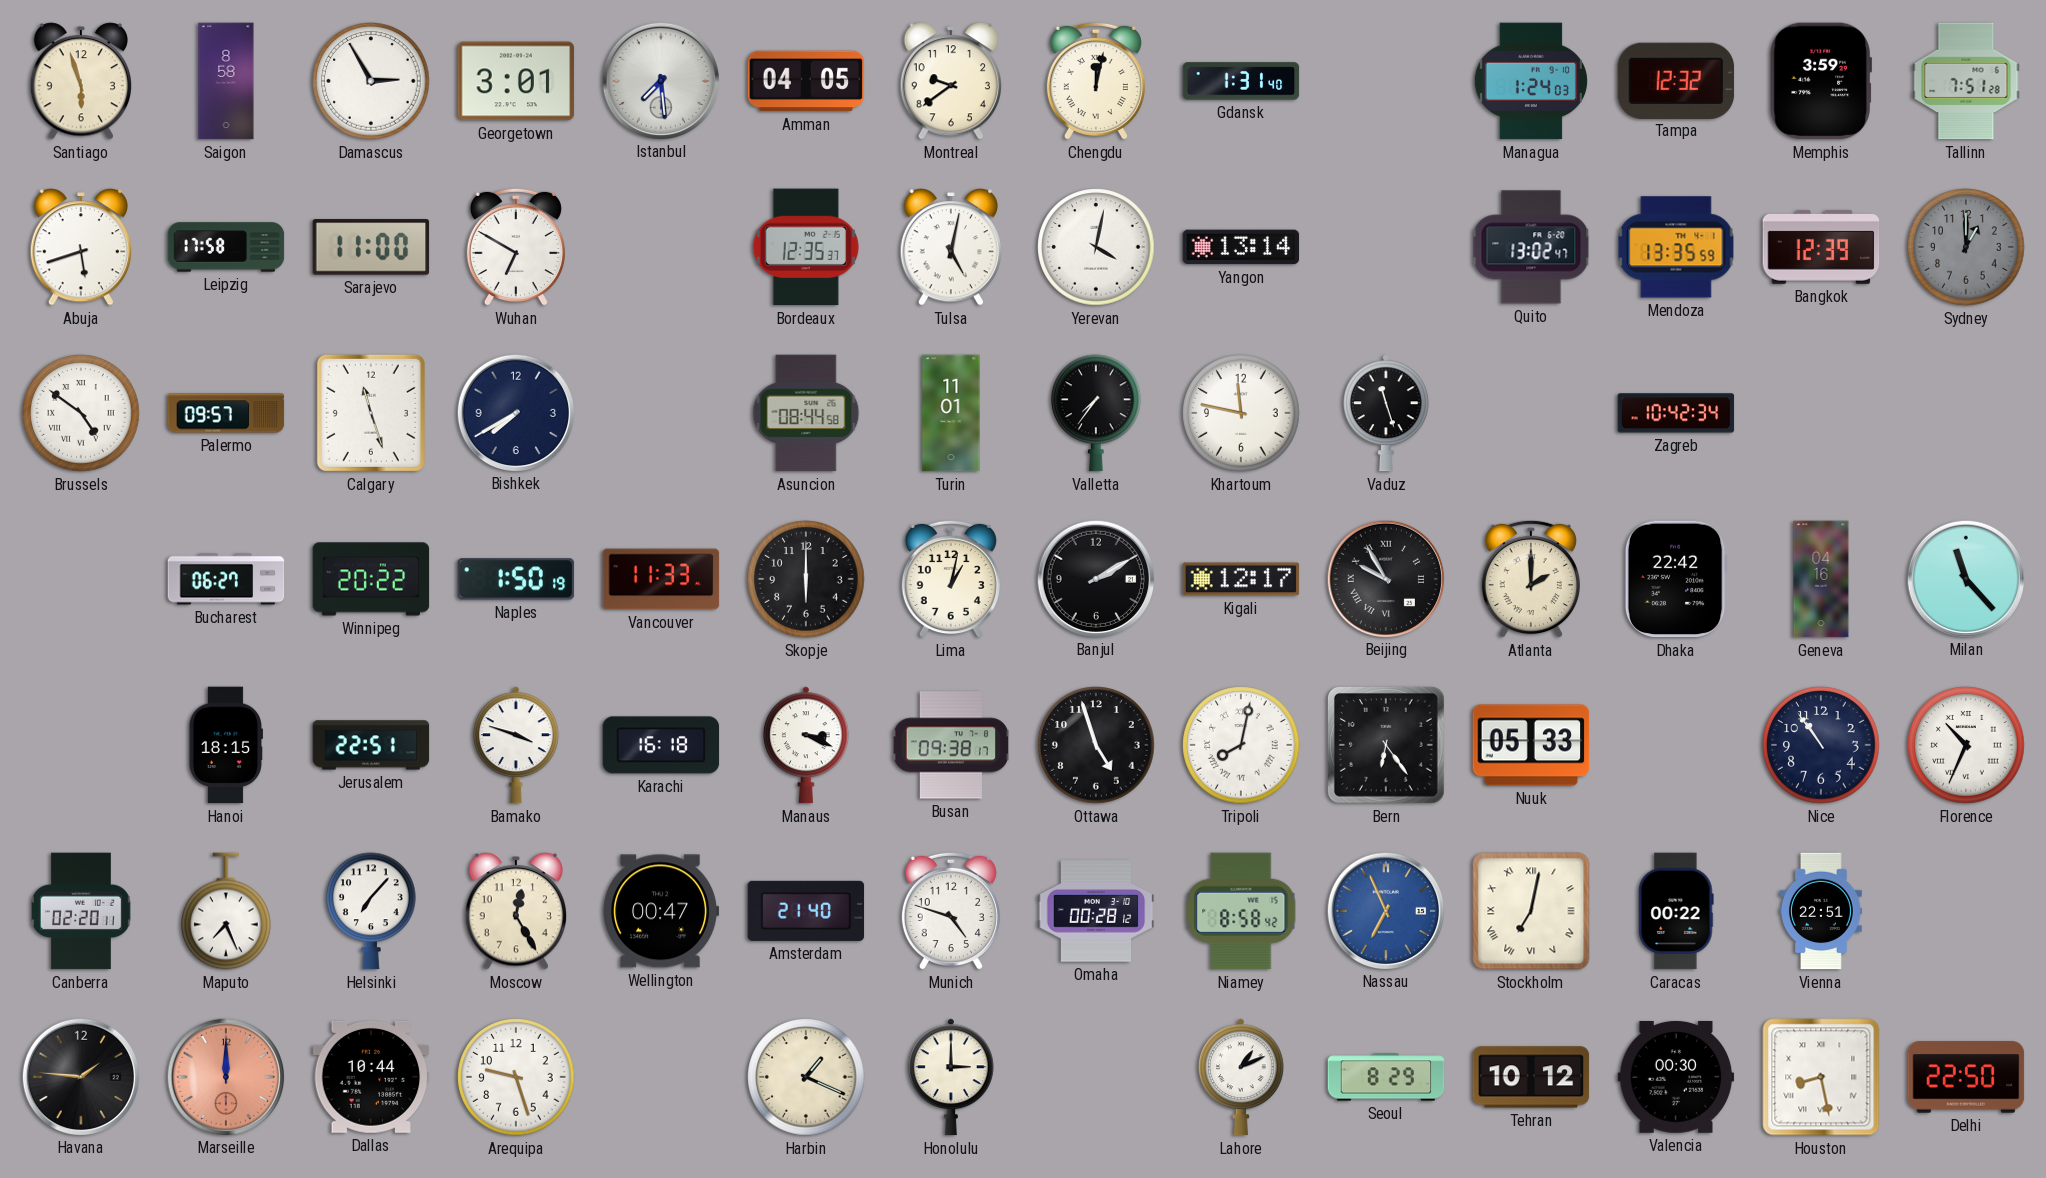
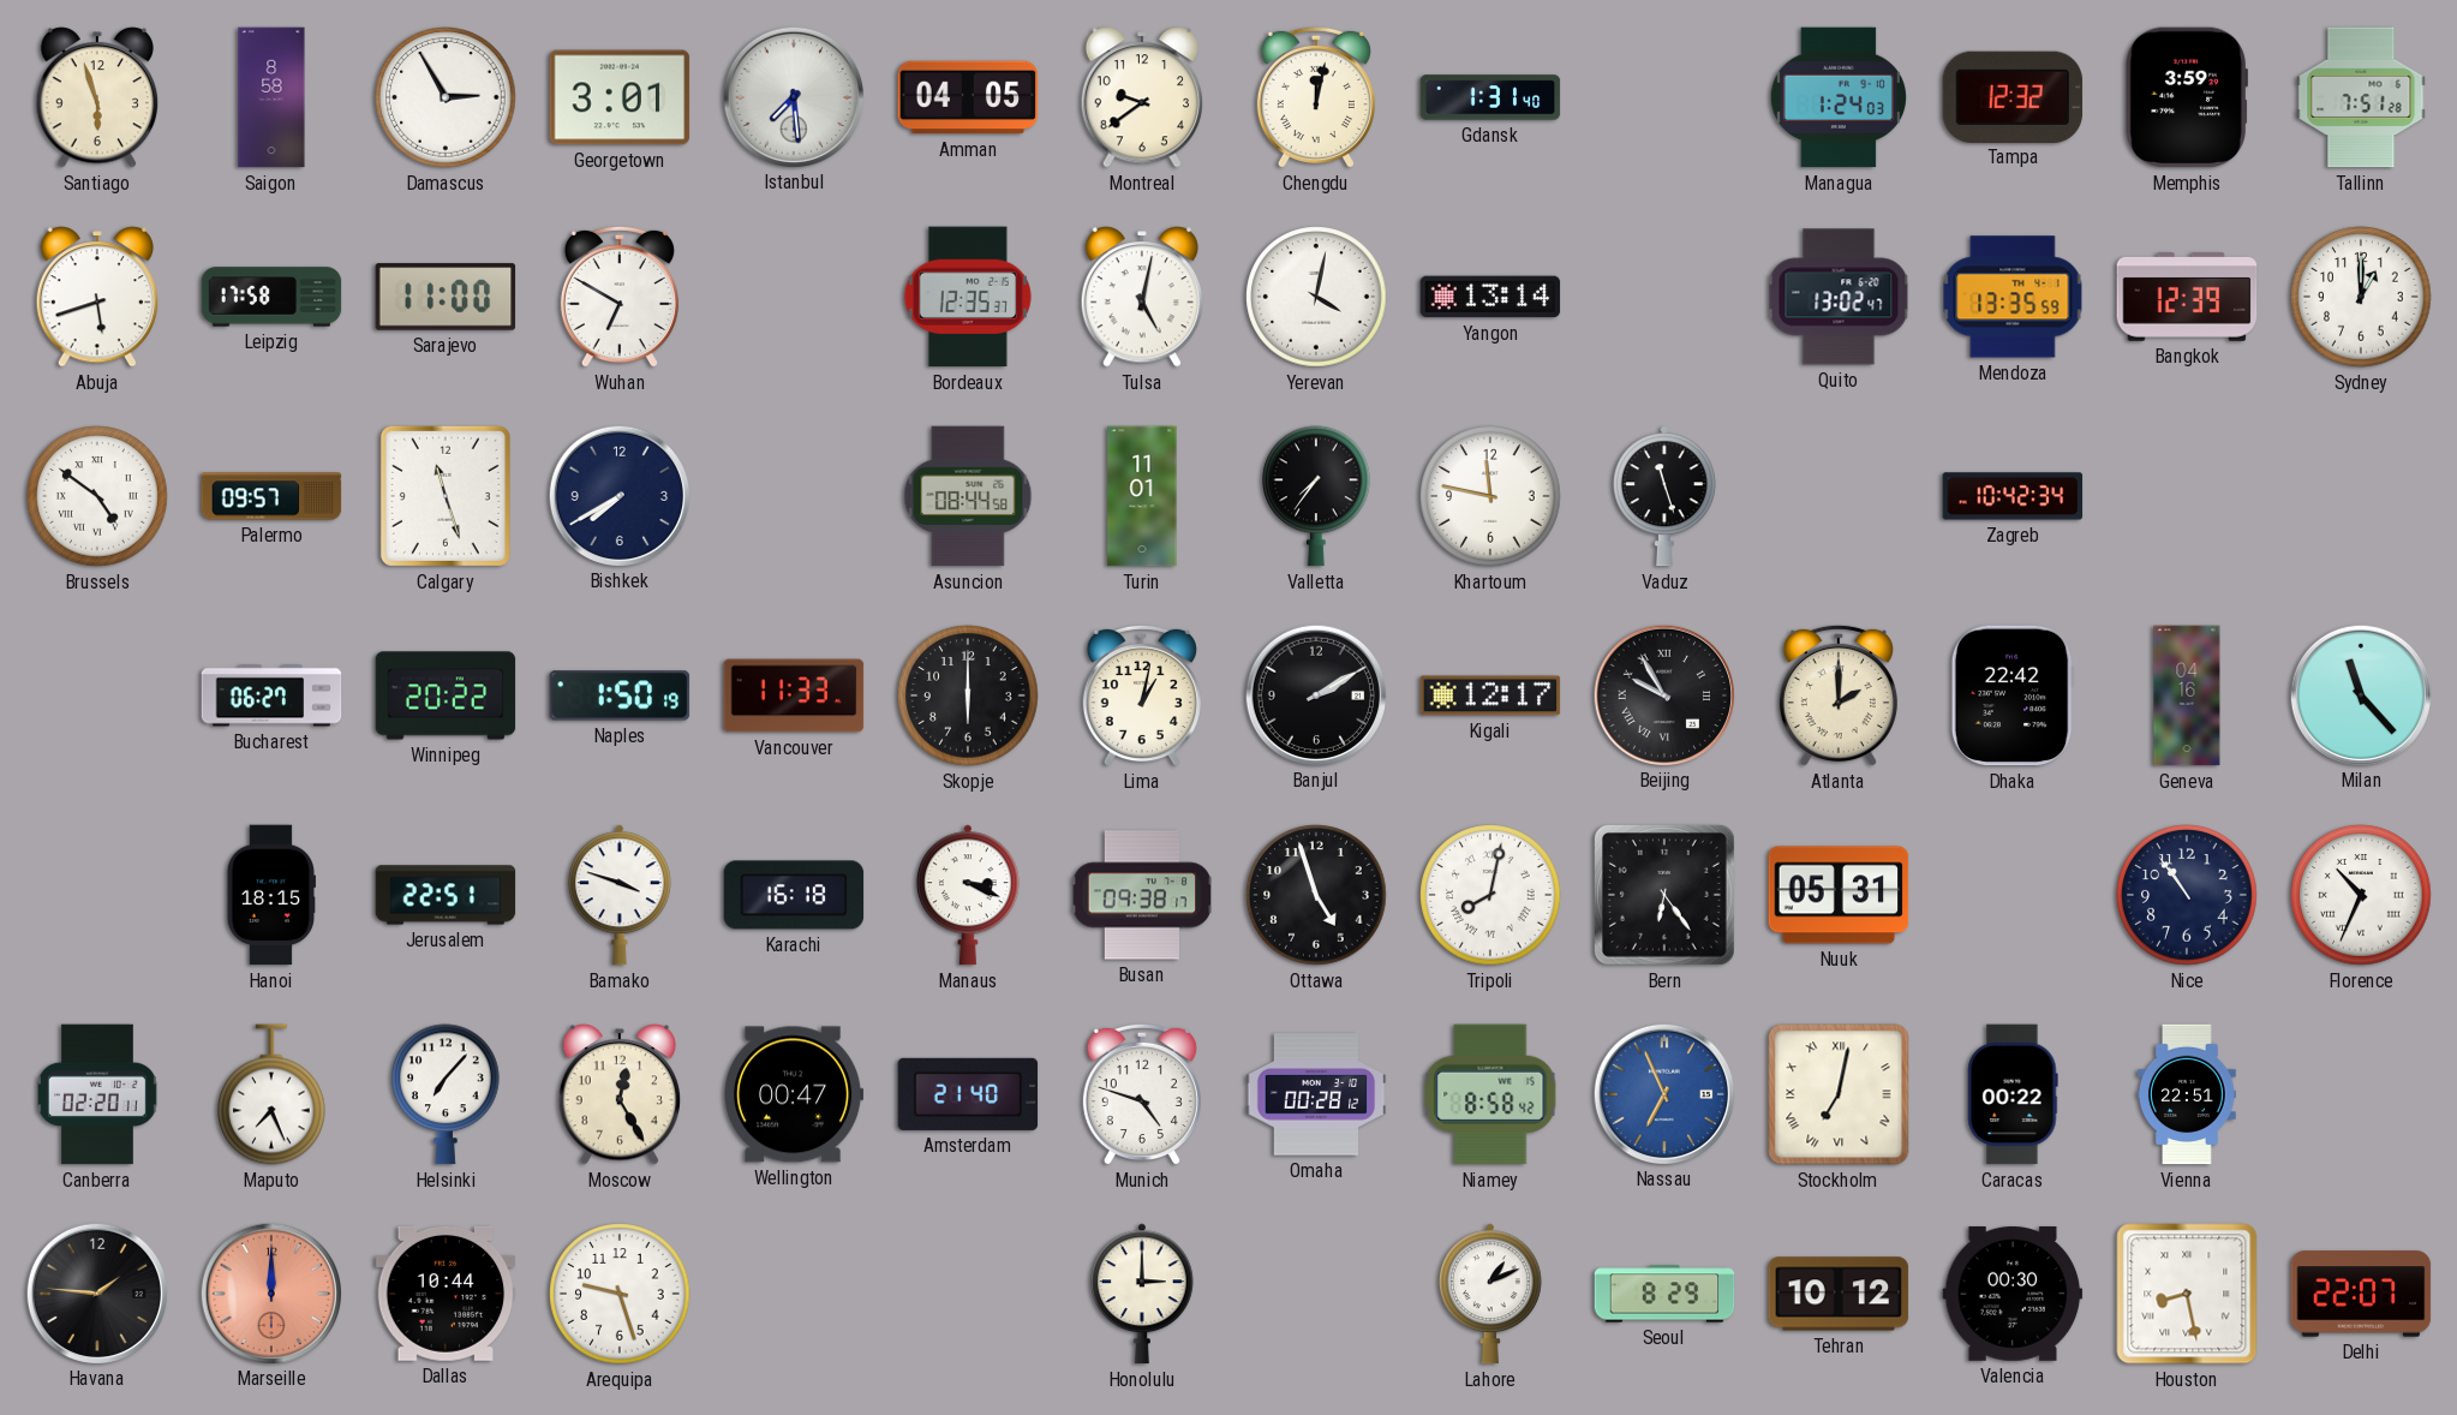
Sydney dial: grey -> white (2361, 297)
Nuuk: 05:33 -> 05:31 (1839, 895)
Harbin: 1:19 -> none (806, 1077)
Delhi: 22:50 -> 22:07 (2361, 1294)
